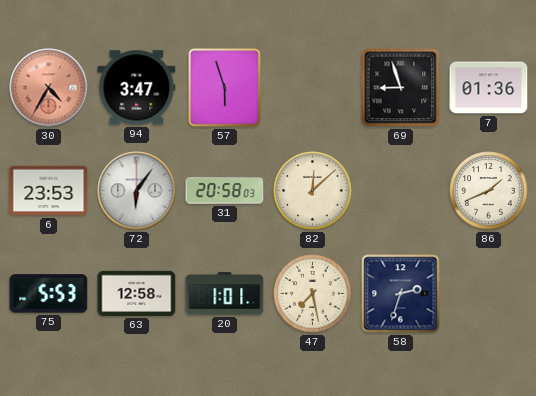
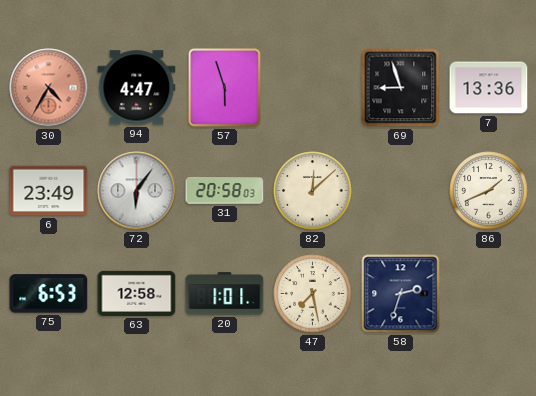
94: 3:47 -> 4:47 (137, 88)
7: 01:36 -> 13:36 (489, 88)
6: 23:53 -> 23:49 (49, 191)
75: 5:53 -> 6:53 (49, 294)
